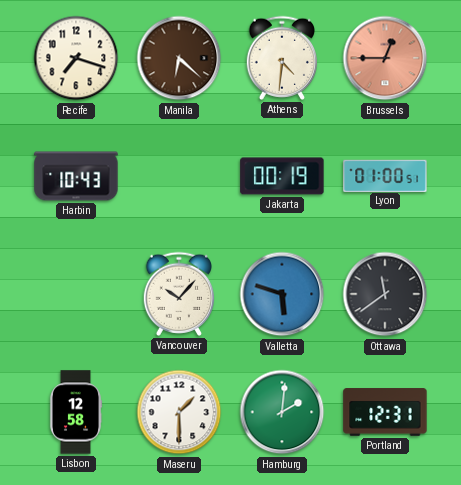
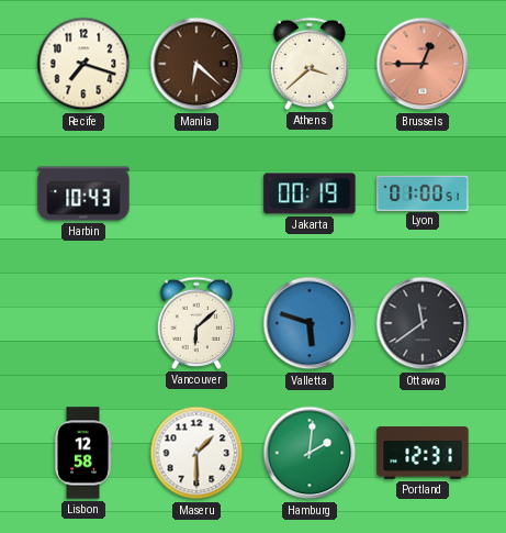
Athens: 4:31 -> 3:38 (308, 64)
Vancouver: 10:07 -> 6:08 (195, 323)
